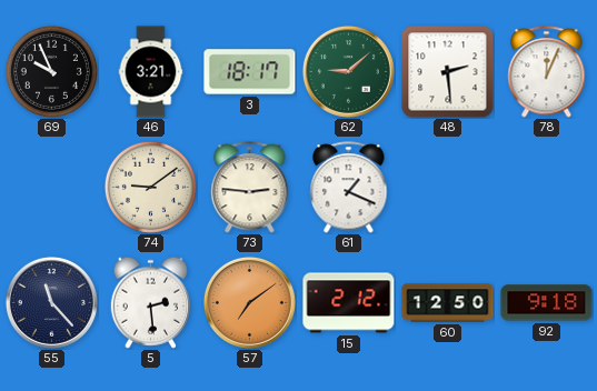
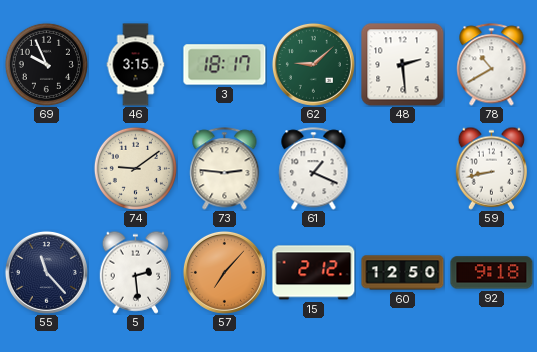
46: 3:21 -> 3:15 (136, 65)
78: 12:04 -> 10:40 (492, 65)
59: none -> 8:43 (491, 168)
57: 7:09 -> 7:07 (224, 272)
